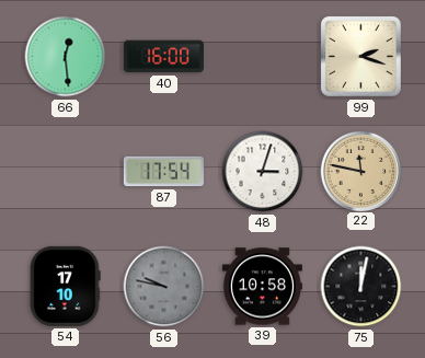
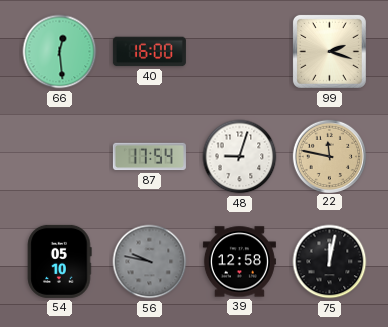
48: 3:03 -> 9:03 (240, 157)
54: 17:10 -> 05:10 (60, 261)
39: 10:58 -> 12:58 (239, 262)
